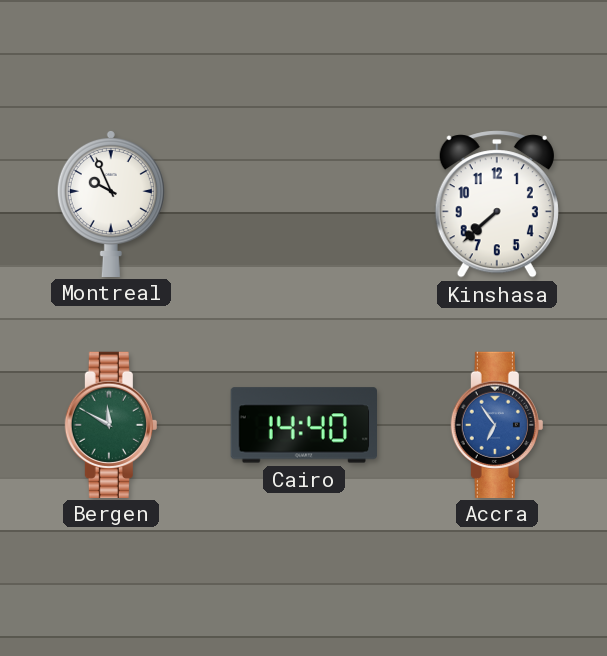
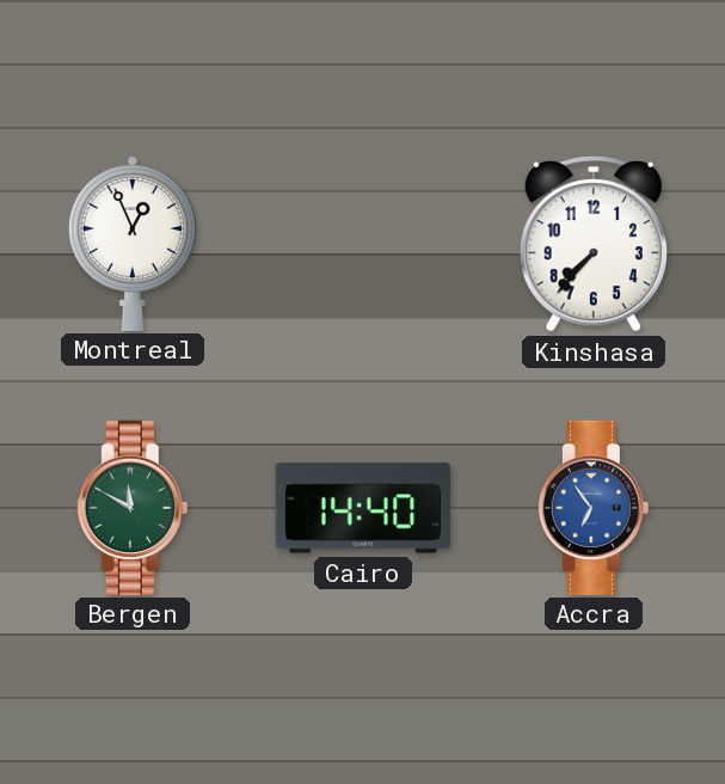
Montreal: 9:56 -> 12:56 (133, 243)
Kinshasa: 7:38 -> 7:37 (594, 244)
